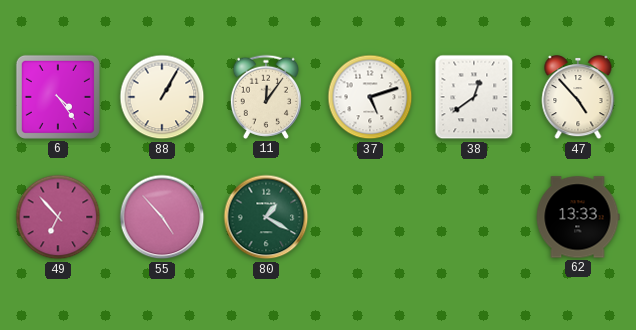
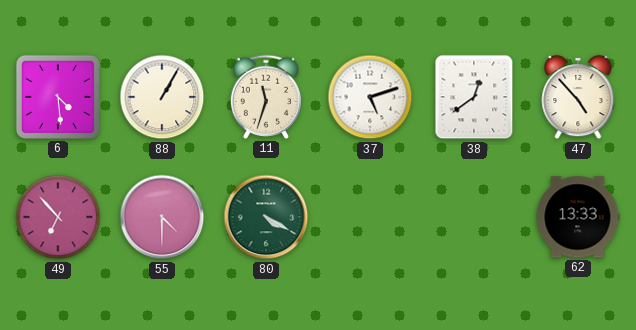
6: 4:24 -> 4:29 (58, 97)
11: 12:06 -> 11:33 (265, 97)
55: 4:53 -> 4:30 (162, 217)
80: 1:20 -> 4:20 (266, 217)
